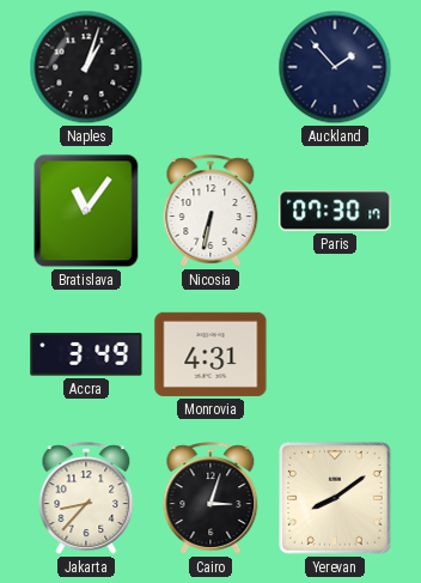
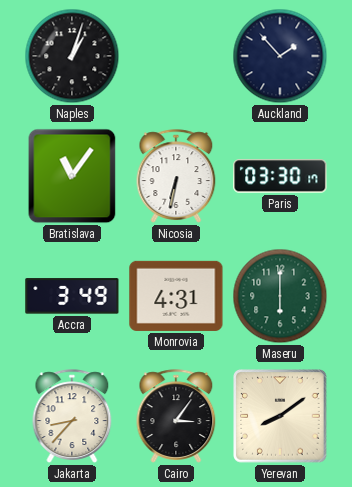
Paris: 07:30 -> 03:30 (280, 176)
Maseru: none -> 6:00 (280, 296)
Cairo: 3:03 -> 3:06 (176, 416)
